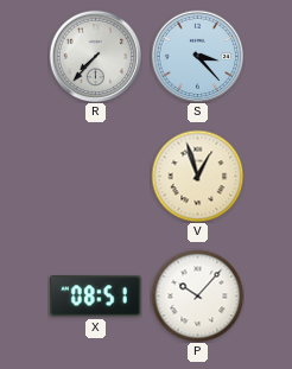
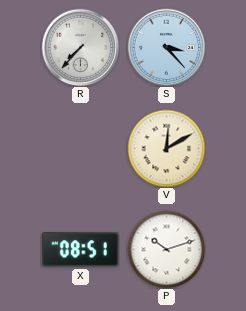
V: 12:57 -> 12:10 (166, 148)
P: 10:07 -> 10:12 (166, 249)
